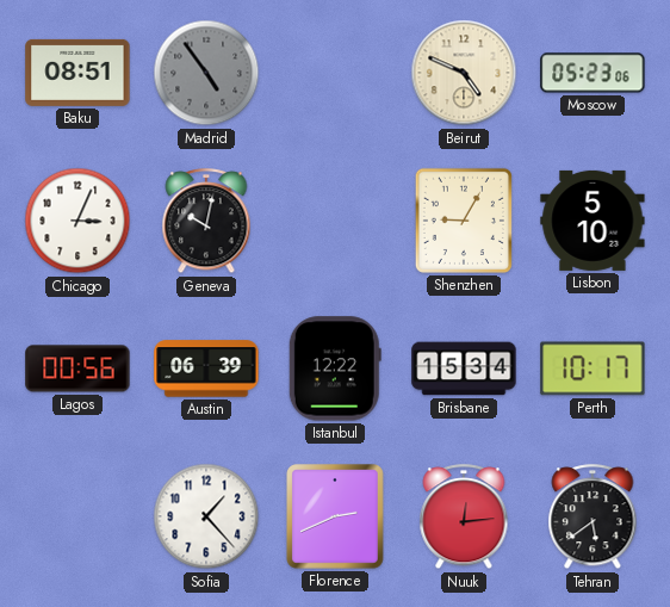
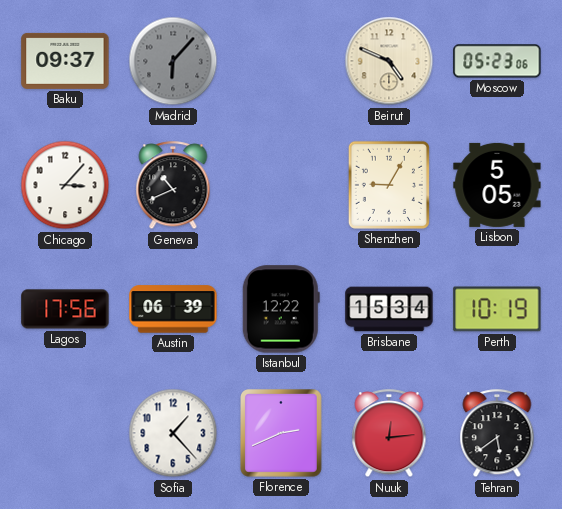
Baku: 08:51 -> 09:37 (65, 61)
Madrid: 4:54 -> 6:07 (173, 61)
Chicago: 3:04 -> 3:07 (65, 185)
Geneva: 10:02 -> 10:41 (173, 186)
Lisbon: 5:10 -> 5:05 (497, 185)
Lagos: 00:56 -> 17:56 (65, 309)
Perth: 10:17 -> 10:19 (497, 309)
